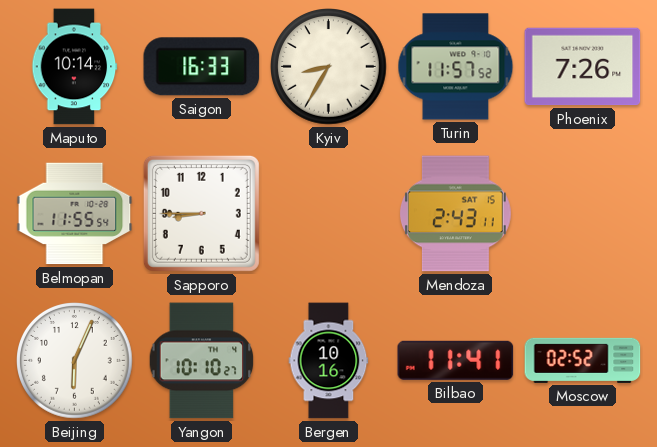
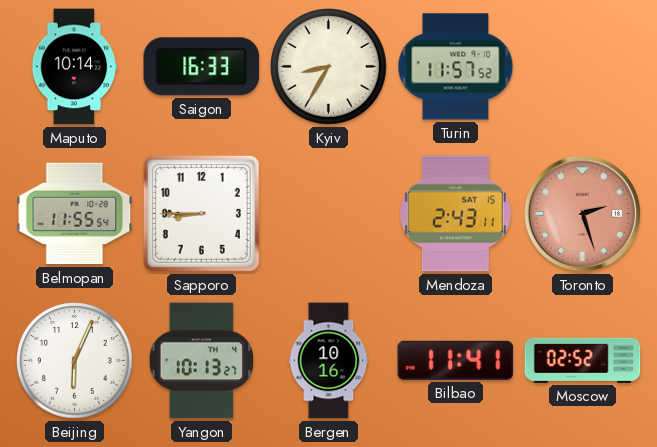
Phoenix: 7:26 -> none (583, 67)
Toronto: none -> 2:27 (583, 214)
Yangon: 10:10 -> 10:13 (202, 361)
